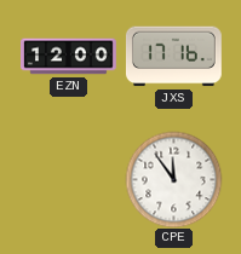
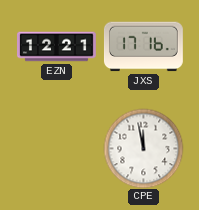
EZN: 12:00 -> 12:21 (57, 47)
CPE: 11:54 -> 11:58 (143, 148)
